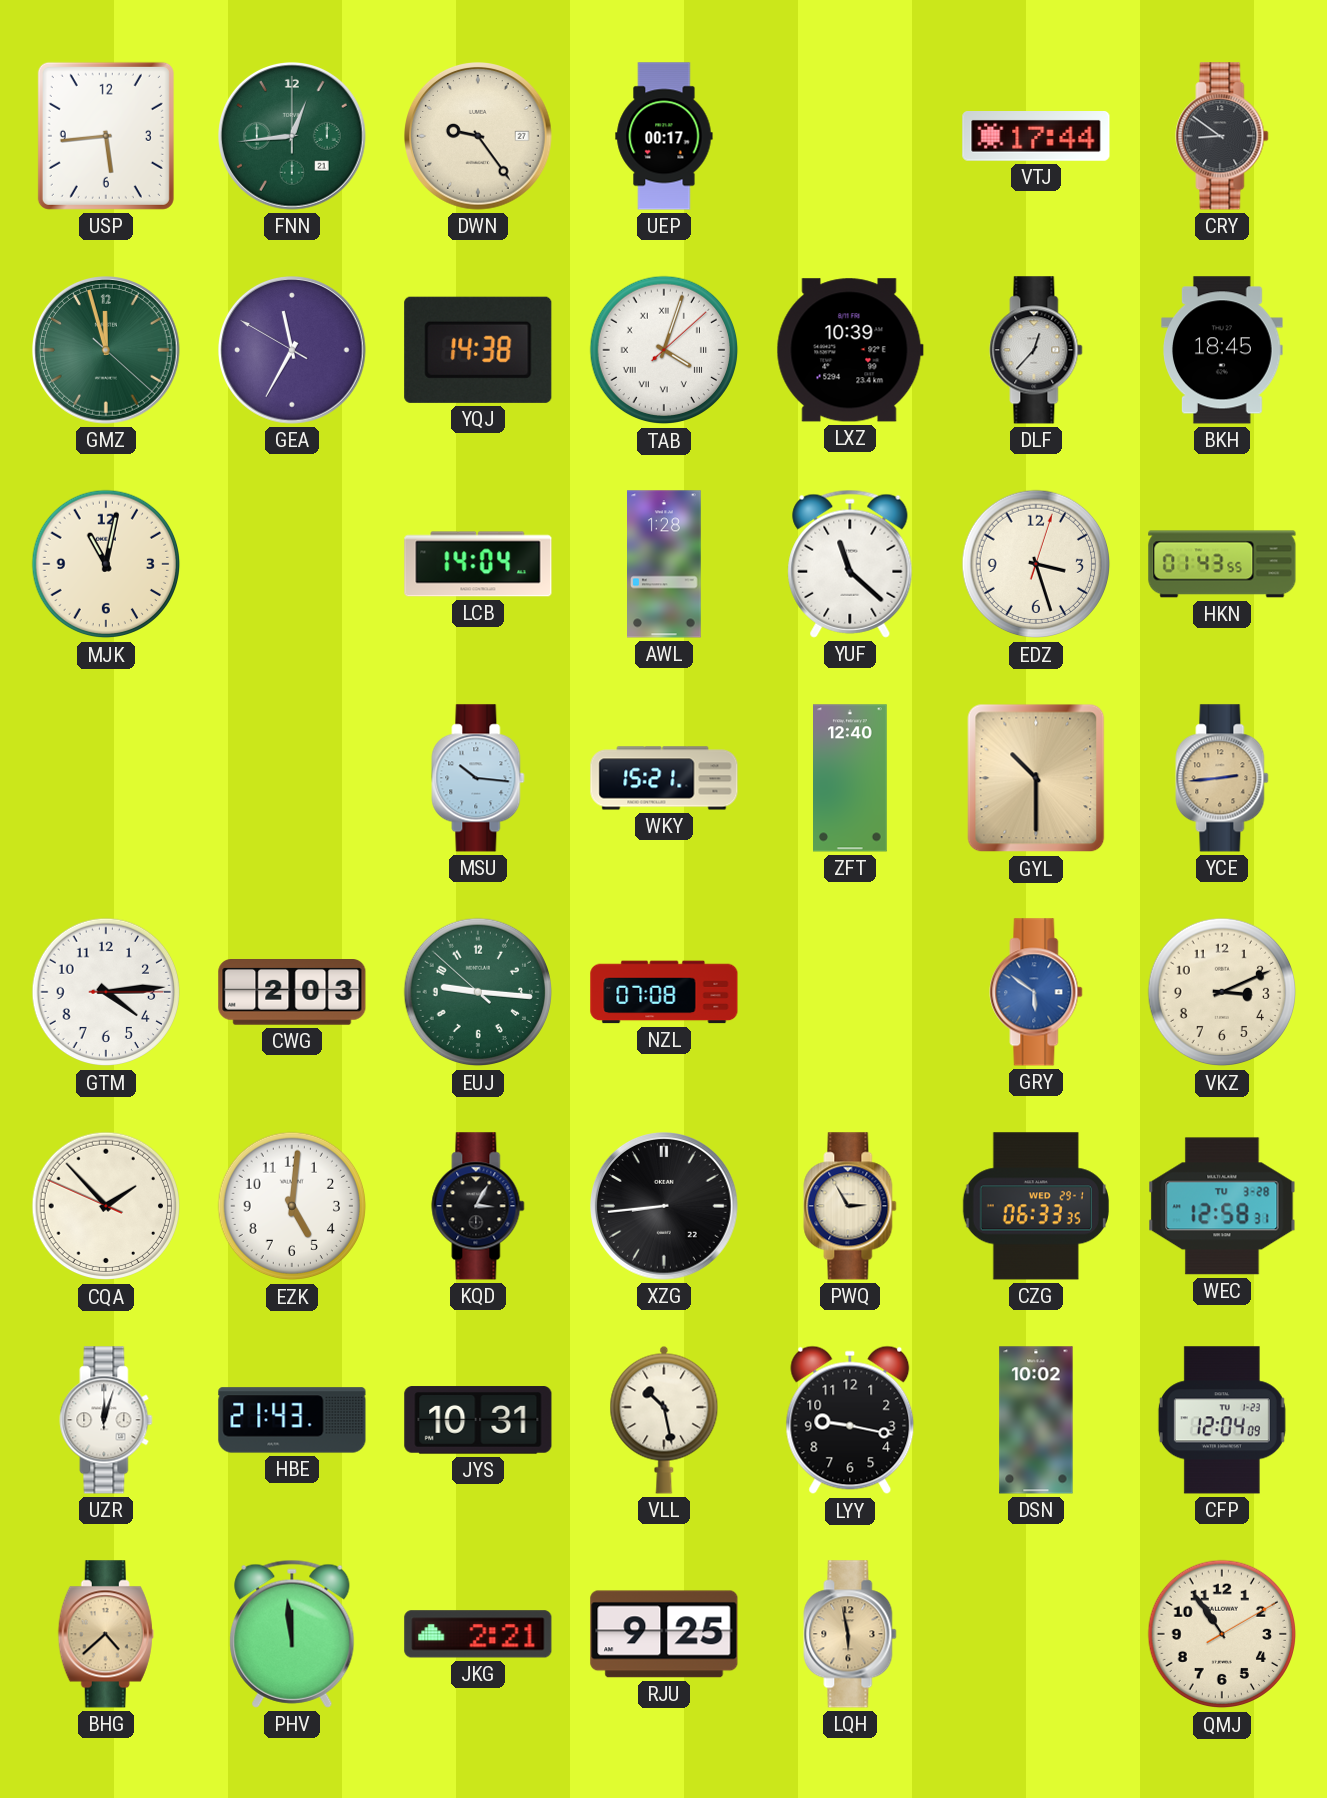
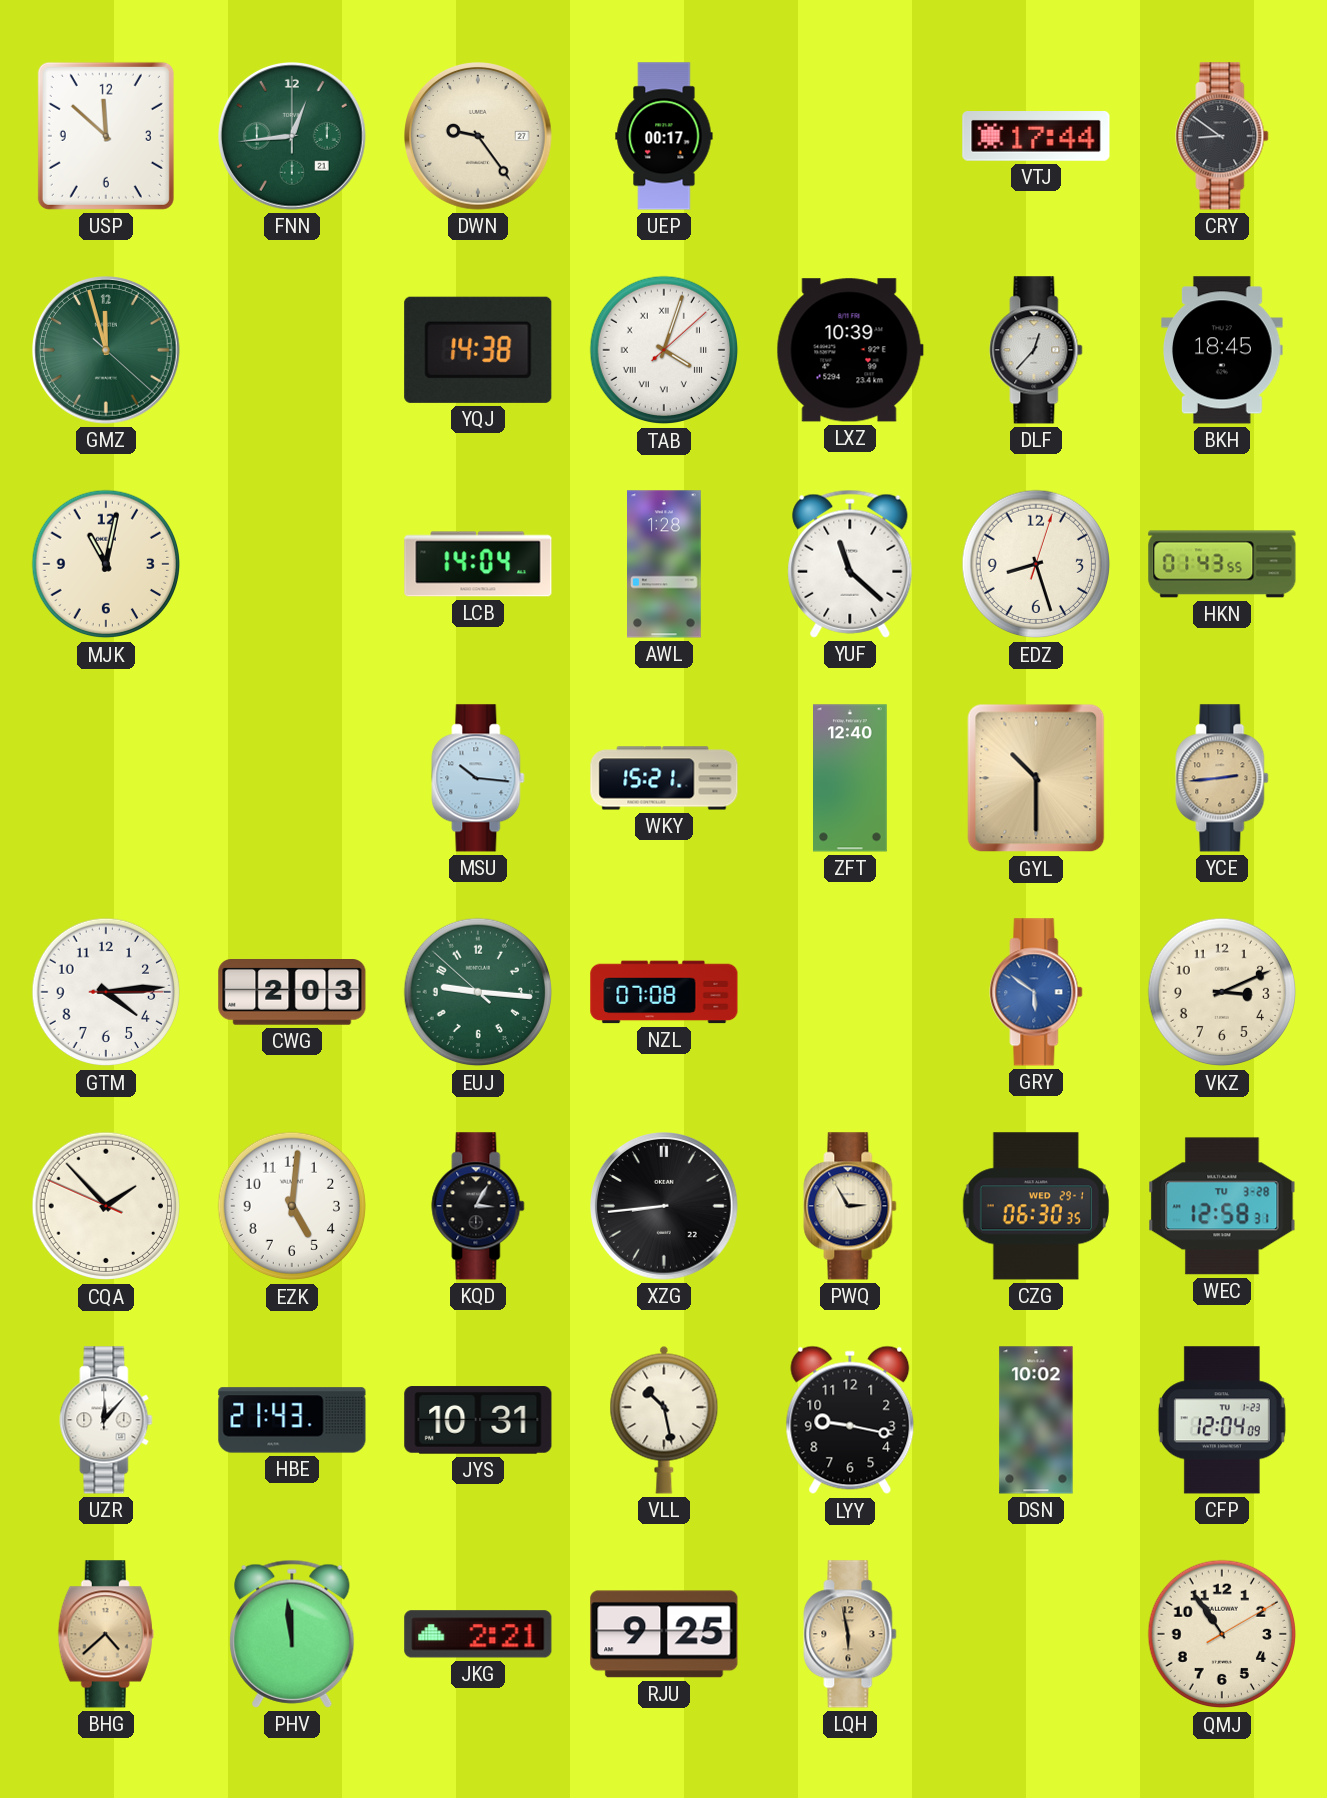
USP: 5:44 -> 11:52 (106, 136)
GEA: 11:34 -> none (293, 351)
EDZ: 3:27 -> 8:27 (1036, 564)
CZG: 06:33 -> 06:30 (1036, 1206)
UZR: 12:03 -> 12:07 (106, 1420)
